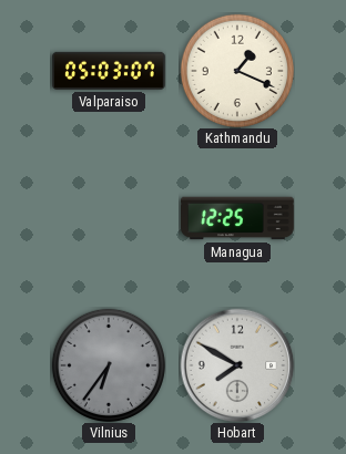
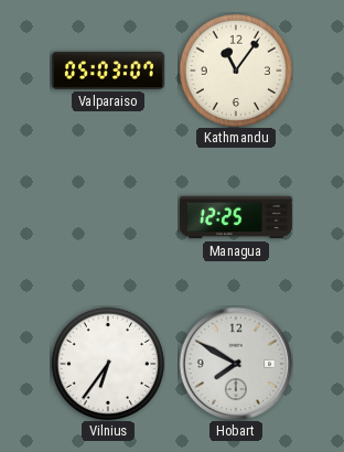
Kathmandu: 1:19 -> 11:06 (236, 71)
Vilnius dial: grey -> white (108, 364)
